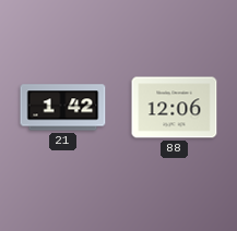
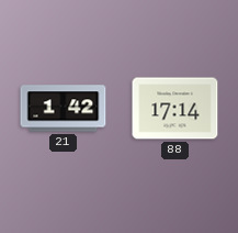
88: 12:06 -> 17:14 (175, 109)
